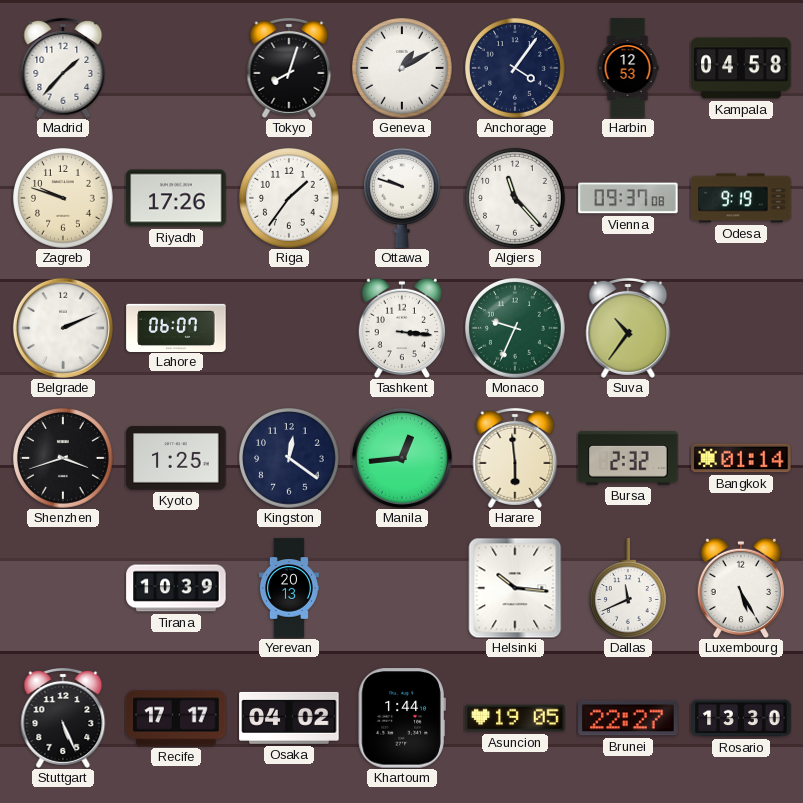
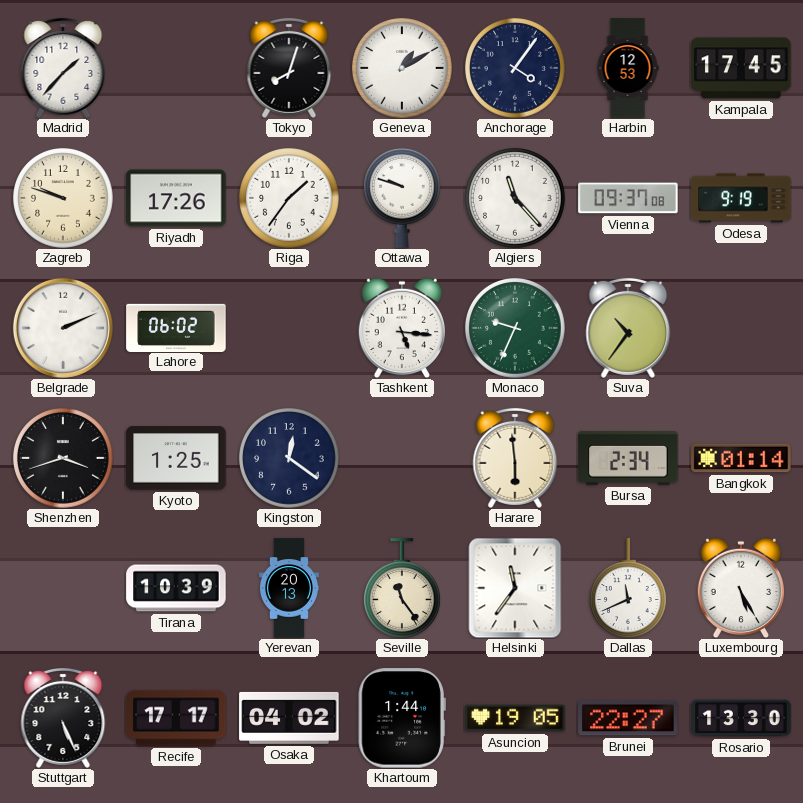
Kampala: 04:58 -> 17:45 (741, 68)
Lahore: 06:07 -> 06:02 (176, 327)
Tashkent: 3:16 -> 5:16 (401, 328)
Manila: 12:44 -> none (402, 458)
Bursa: 2:32 -> 2:34 (628, 458)
Seville: none -> 11:24 (402, 588)
Helsinki: 10:16 -> 11:36 (515, 588)
